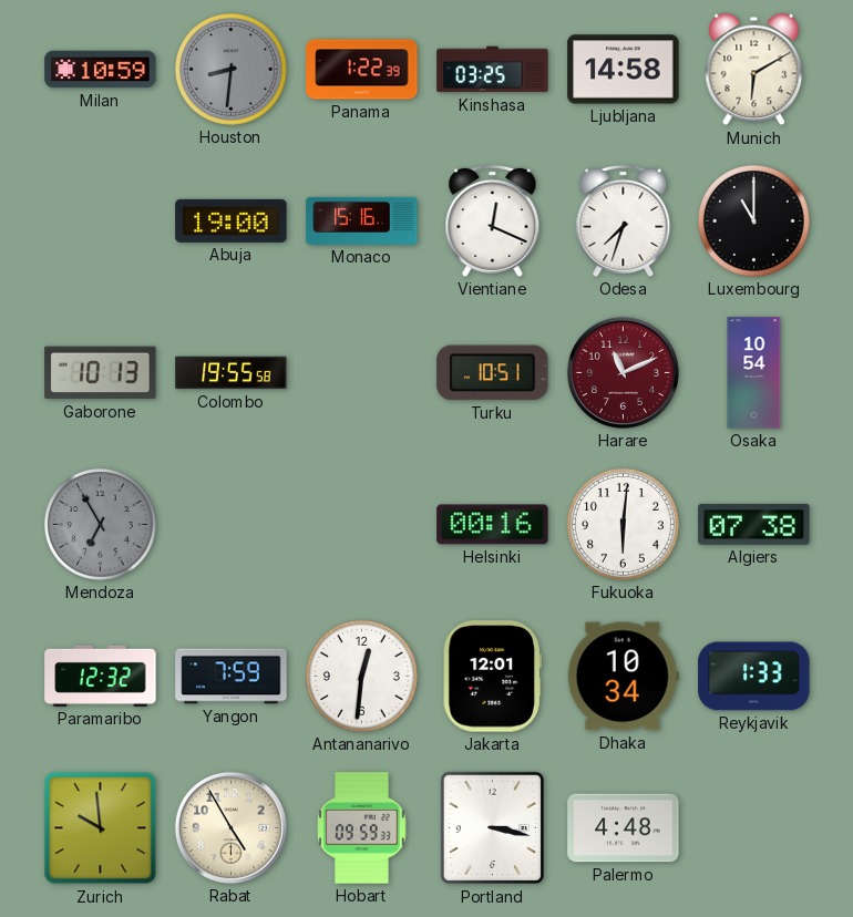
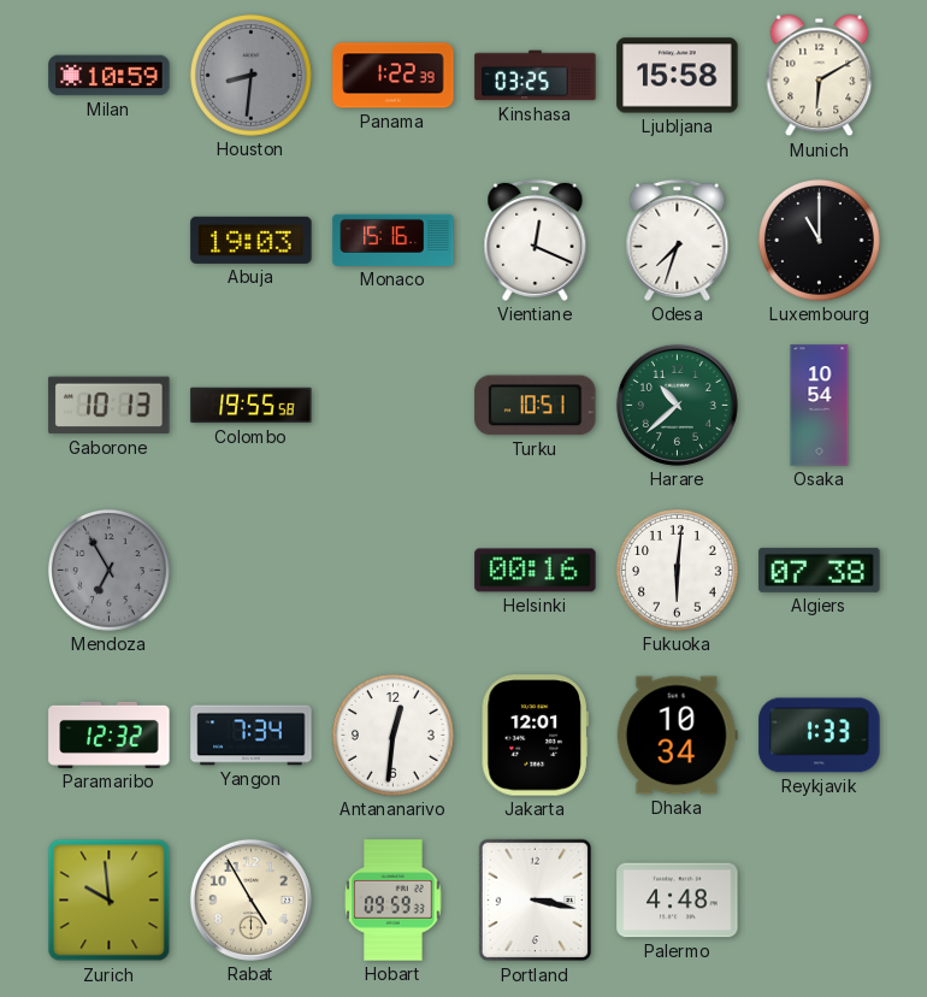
Ljubljana: 14:58 -> 15:58 (678, 76)
Abuja: 19:00 -> 19:03 (252, 240)
Harare: 11:11 -> 10:38 (677, 405)
Harare dial: burgundy -> green (677, 405)
Yangon: 7:59 -> 7:34 (252, 736)
